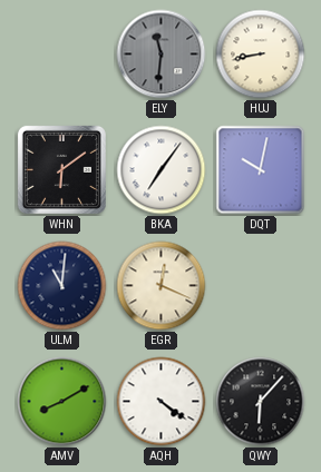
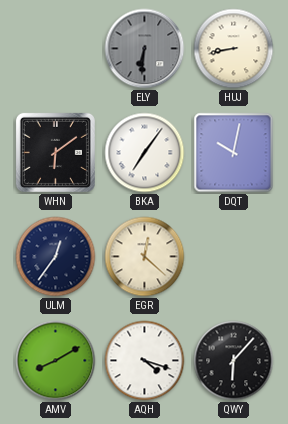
ELY: 11:31 -> 6:31 (145, 49)
ULM: 11:01 -> 12:36 (56, 257)
EGR: 12:19 -> 12:22 (145, 257)
AQH: 4:21 -> 4:18 (145, 361)
